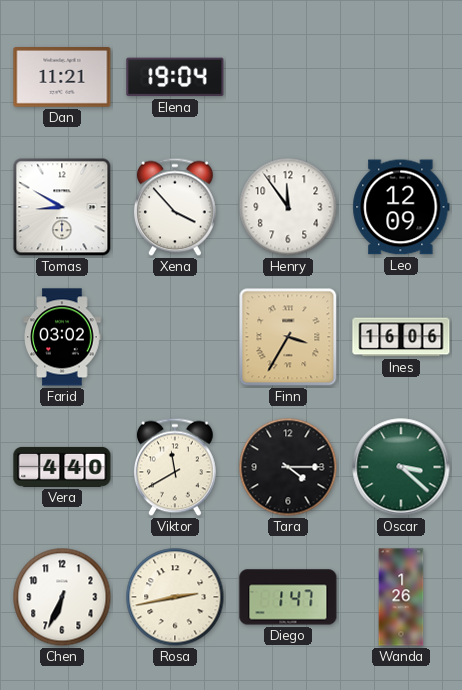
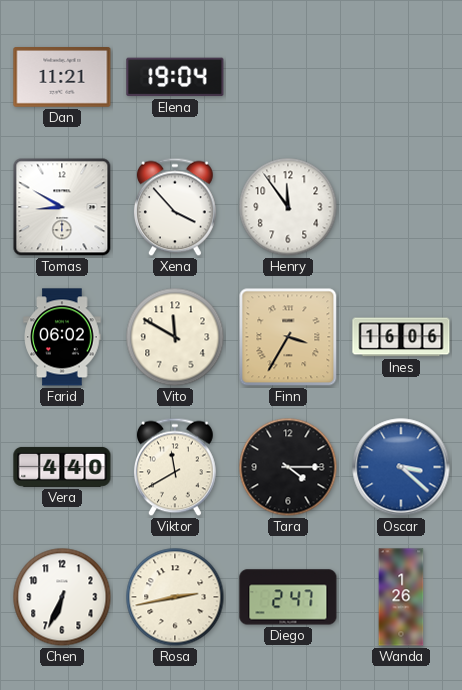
Leo: 12:09 -> none (401, 207)
Farid: 03:02 -> 06:02 (62, 337)
Vito: none -> 11:50 (175, 337)
Oscar dial: green -> blue (401, 467)
Diego: 1:47 -> 2:47 (288, 597)
